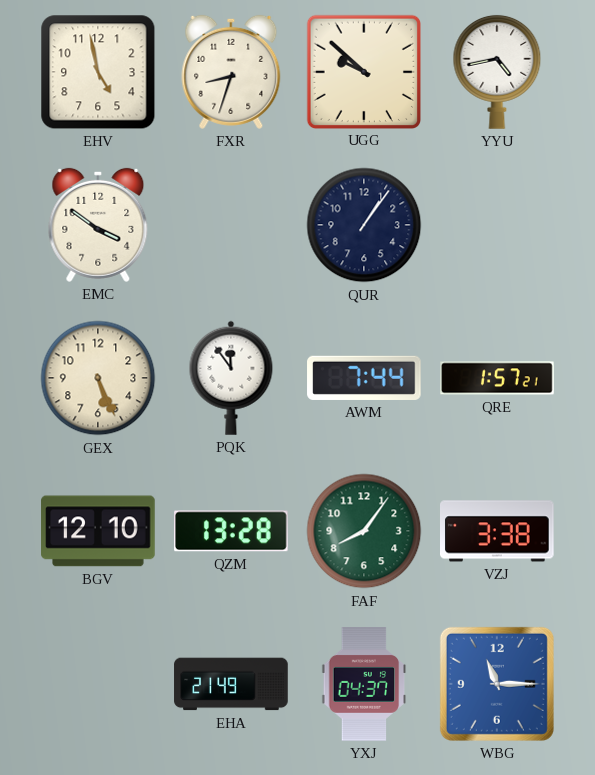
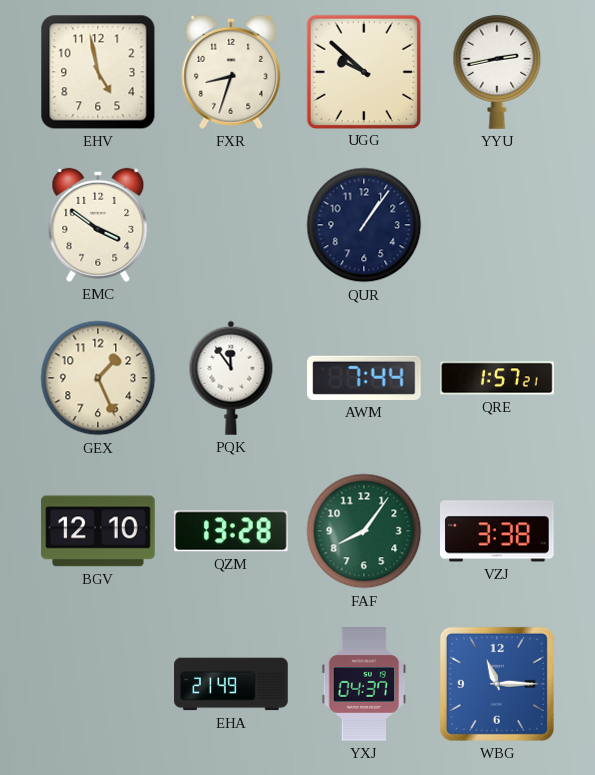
YYU: 4:43 -> 2:43 (497, 72)
GEX: 5:26 -> 1:26 (98, 378)
